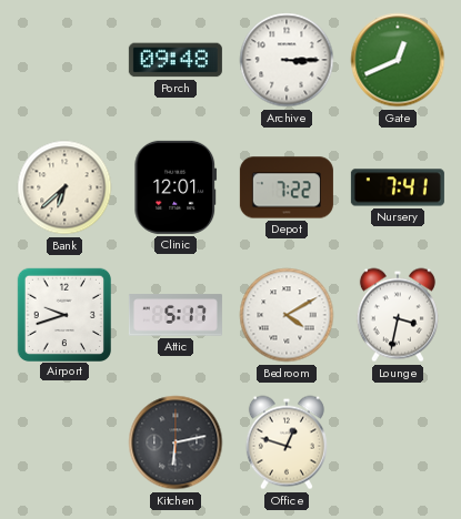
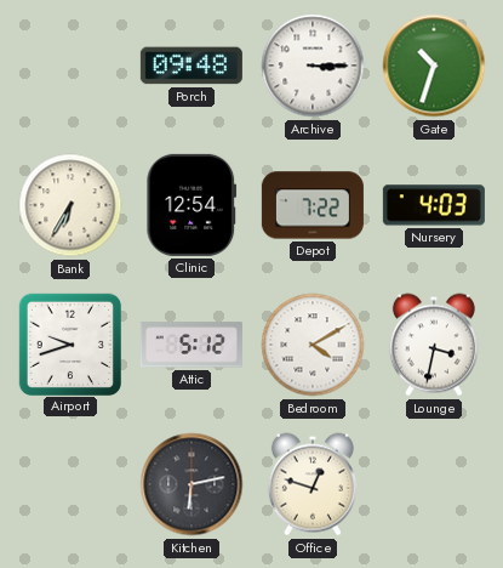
Gate: 12:41 -> 10:33 (434, 66)
Bank: 6:38 -> 6:35 (70, 205)
Clinic: 12:01 -> 12:54 (192, 205)
Nursery: 7:41 -> 4:03 (434, 205)
Attic: 5:17 -> 5:12 (192, 345)
